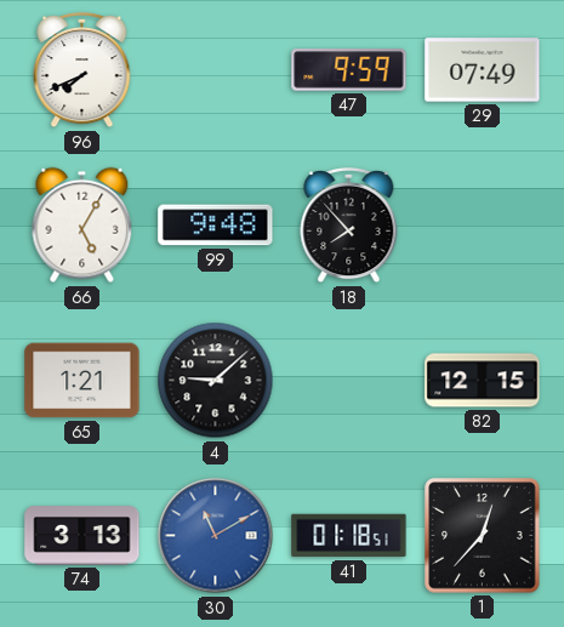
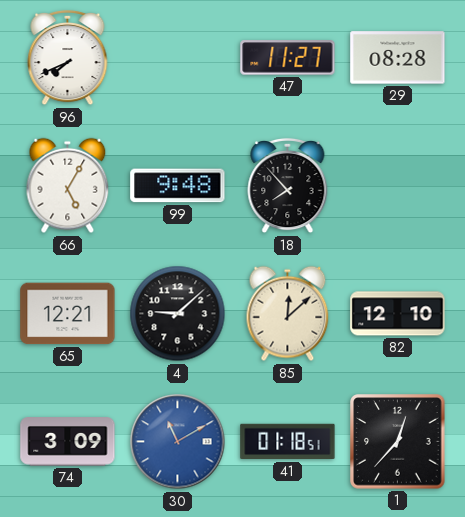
47: 9:59 -> 11:27 (288, 58)
29: 07:49 -> 08:28 (398, 58)
65: 1:21 -> 12:21 (68, 314)
85: none -> 12:08 (288, 314)
82: 12:15 -> 12:10 (398, 314)
74: 3:13 -> 3:09 (68, 442)
